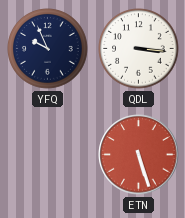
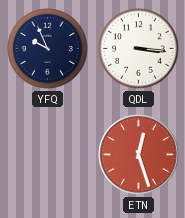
ETN: 5:27 -> 12:27 (139, 155)
